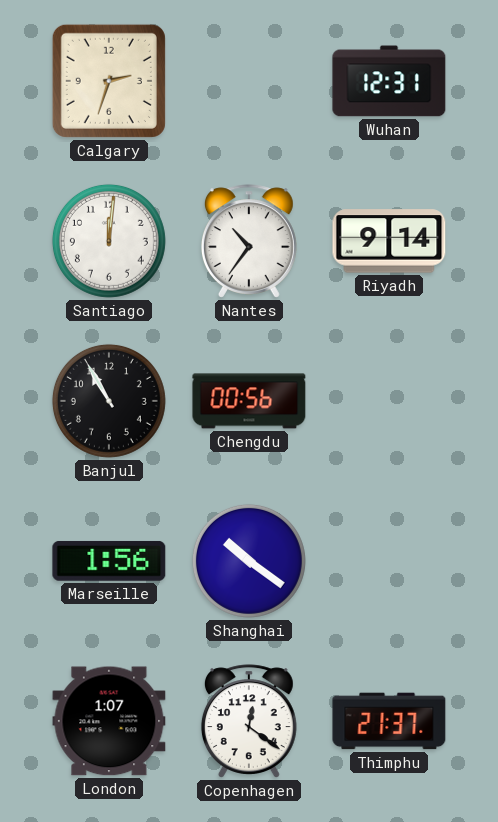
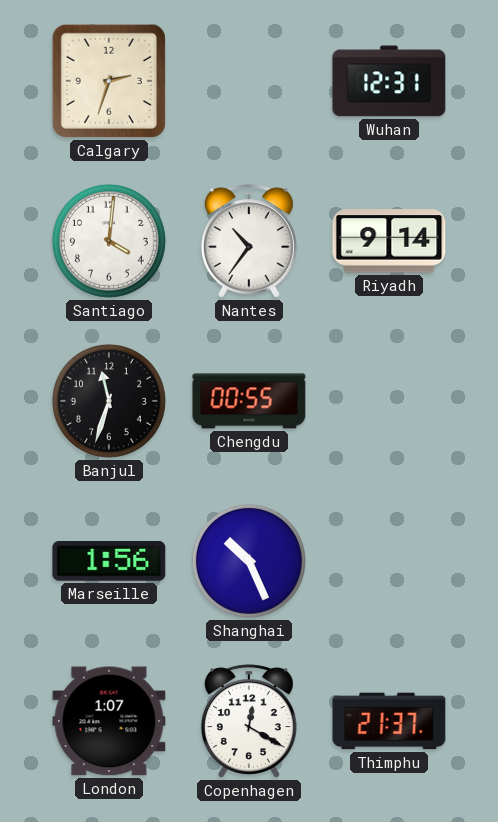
Santiago: 12:01 -> 4:01 (109, 241)
Banjul: 10:55 -> 11:33 (109, 401)
Chengdu: 00:56 -> 00:55 (249, 401)
Shanghai: 10:21 -> 10:26 (249, 561)
Copenhagen: 12:21 -> 12:20 (249, 721)
